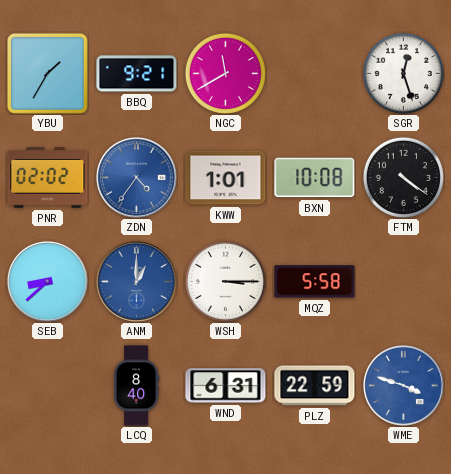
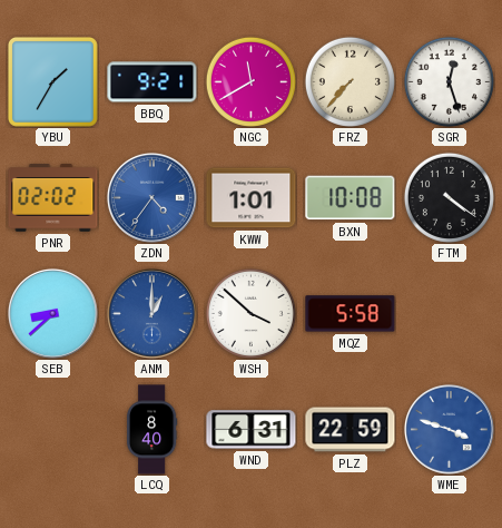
FRZ: none -> 7:37 (350, 81)
WSH: 3:15 -> 3:52 (250, 313)
